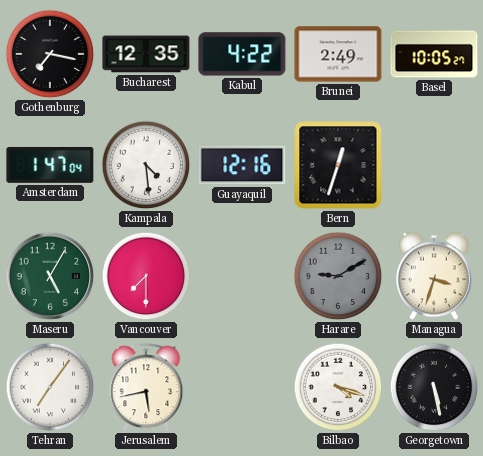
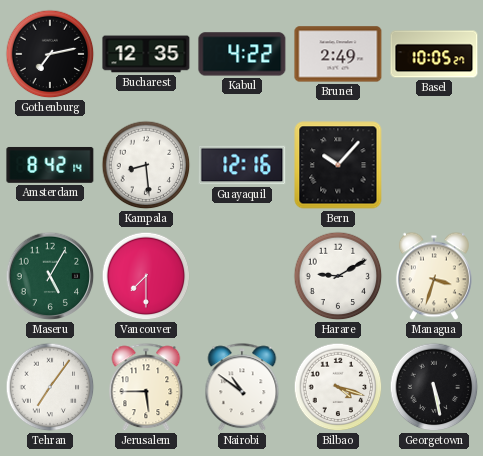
Gothenburg: 7:17 -> 7:13 (50, 54)
Amsterdam: 1:47 -> 8:42 (50, 165)
Kampala: 4:29 -> 8:29 (146, 165)
Bern: 12:33 -> 10:07 (338, 165)
Harare dial: grey -> white (338, 276)
Jerusalem: 5:43 -> 5:45 (146, 388)
Nairobi: none -> 10:51 (242, 388)
